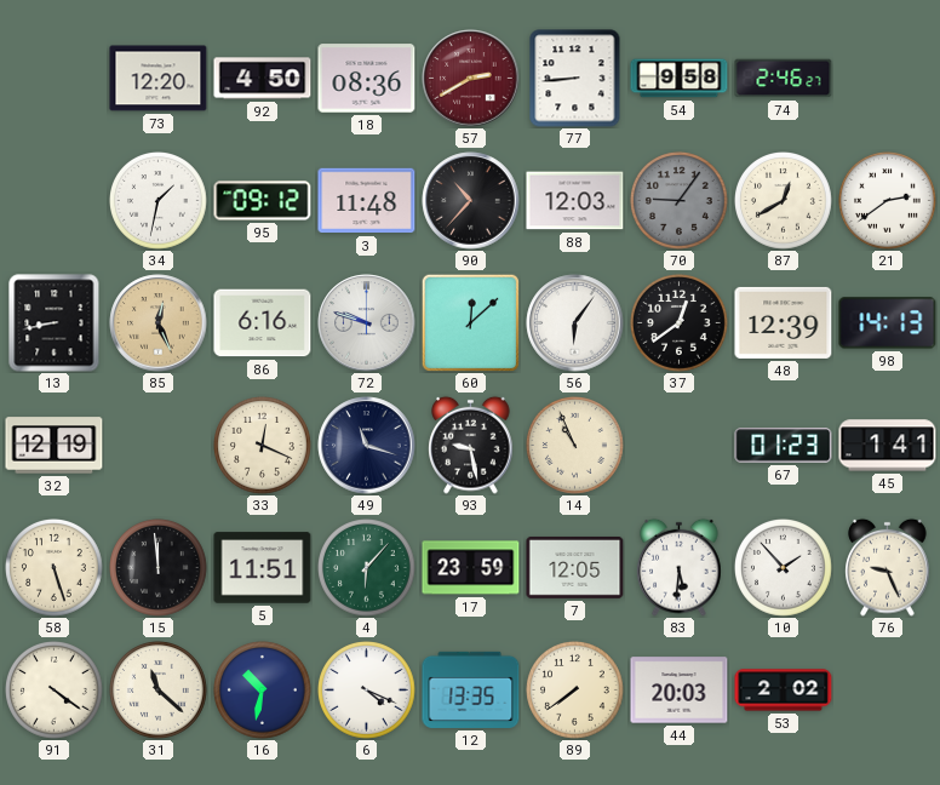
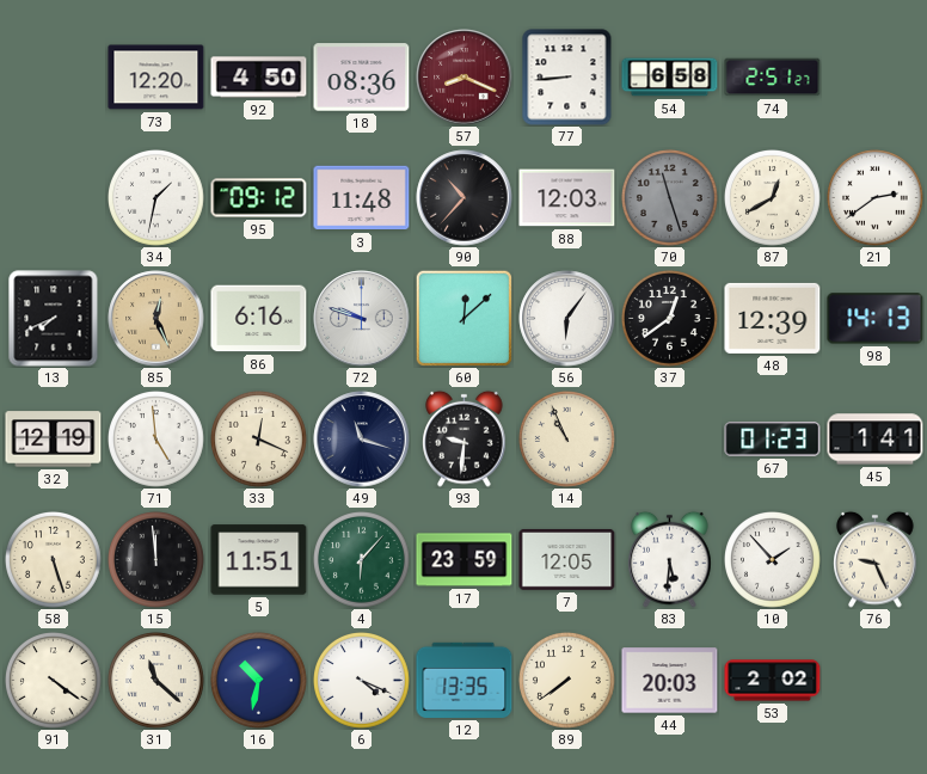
57: 2:40 -> 8:19 (465, 78)
54: 9:58 -> 6:58 (670, 78)
74: 2:46 -> 2:51 (773, 78)
70: 9:06 -> 11:27 (670, 198)
13: 8:43 -> 7:41 (54, 319)
71: none -> 4:59 (156, 440)
93: 9:28 -> 9:31 (465, 438)
